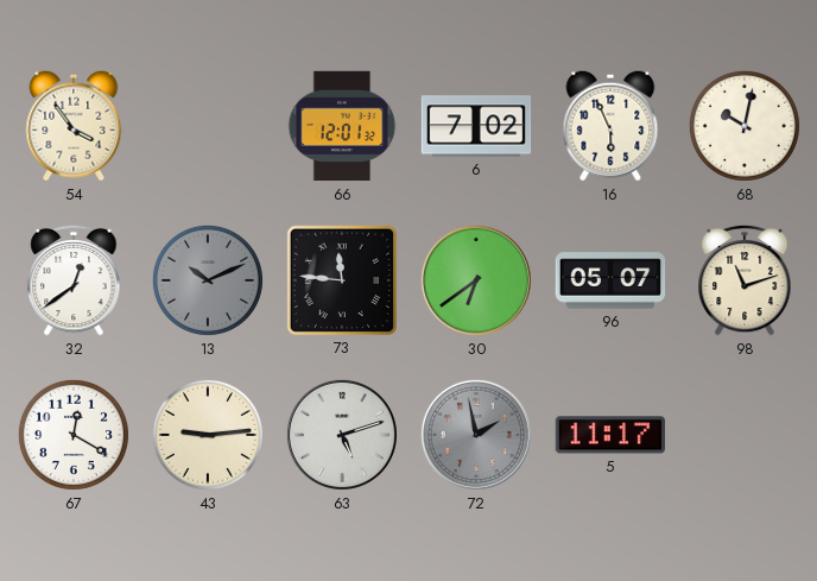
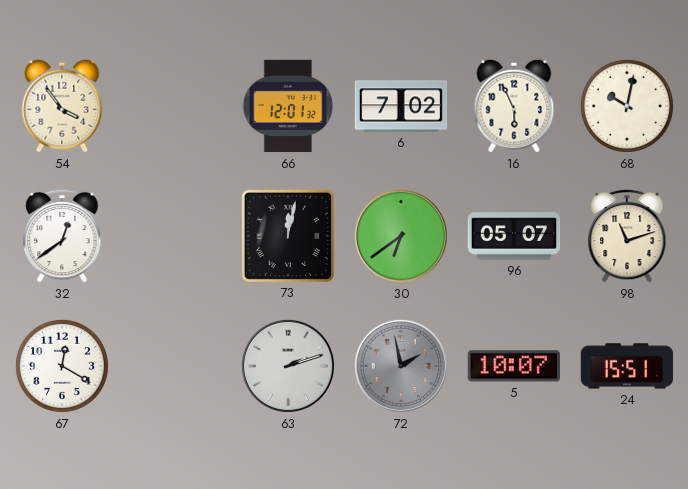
13: 10:11 -> none (208, 280)
73: 11:46 -> 12:02 (287, 235)
43: 9:14 -> none (208, 435)
63: 5:12 -> 2:12 (288, 366)
5: 11:17 -> 10:07 (513, 366)
24: none -> 15:51 (627, 366)
